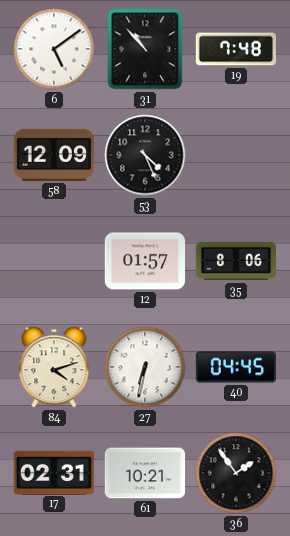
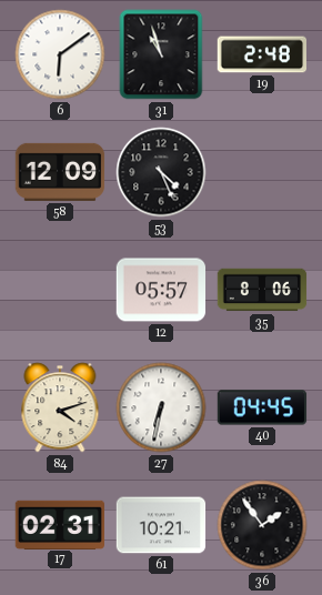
6: 5:09 -> 6:09 (60, 54)
31: 10:53 -> 10:57 (161, 54)
19: 7:48 -> 2:48 (261, 54)
12: 01:57 -> 05:57 (161, 290)
